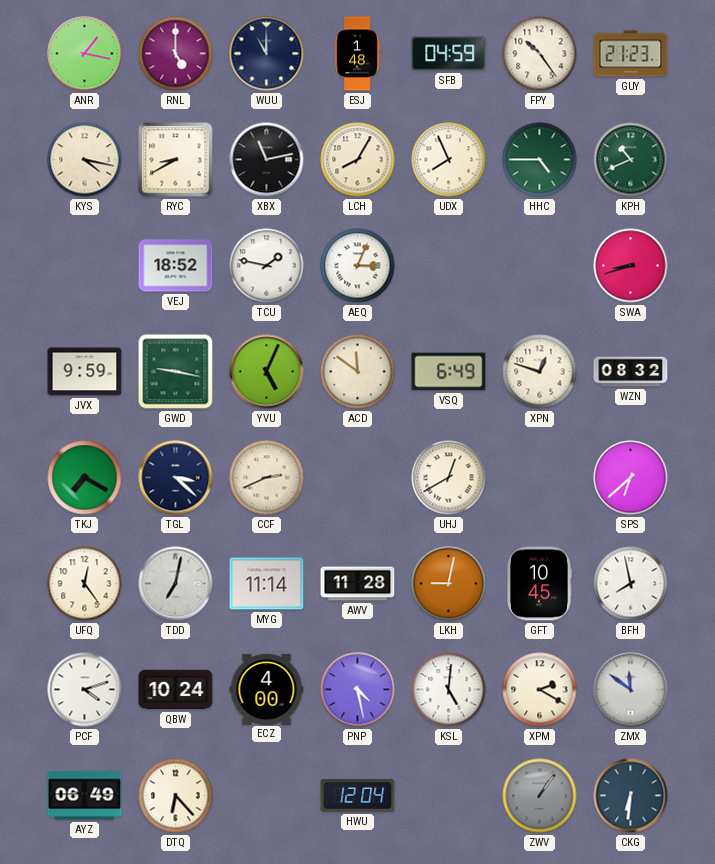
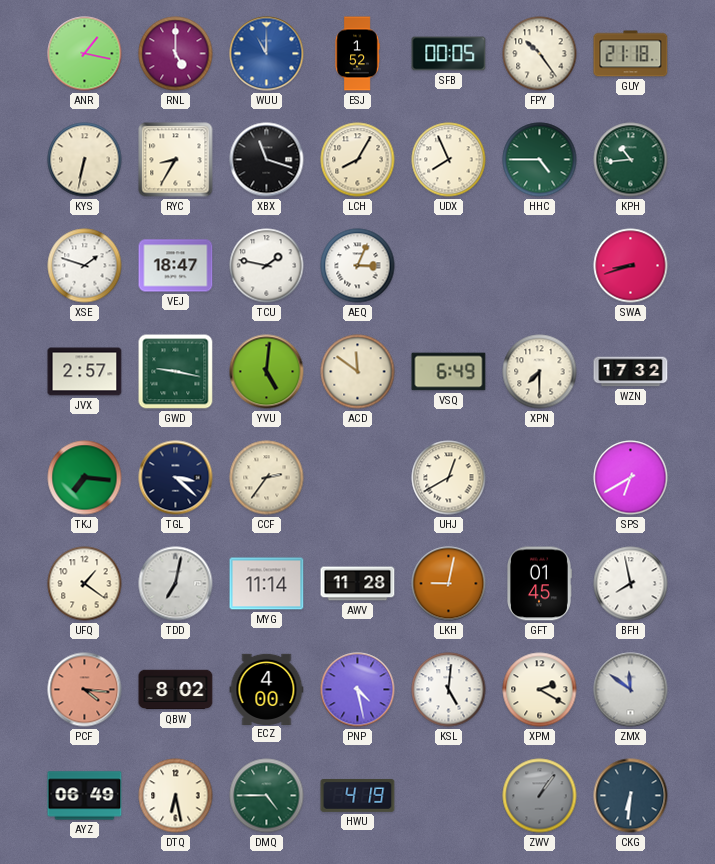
WUU dial: navy -> blue (267, 54)
ESJ: 1:48 -> 1:52 (357, 54)
SFB: 04:59 -> 00:05 (449, 54)
GUY: 21:23 -> 21:18 (631, 54)
KYS: 4:17 -> 6:32 (85, 160)
RYC: 8:40 -> 8:35 (176, 160)
XBX: 11:13 -> 11:18 (267, 160)
KPH: 10:41 -> 10:44 (631, 160)
XSE: none -> 1:48 (85, 266)
VEJ: 18:52 -> 18:47 (176, 266)
JVX: 9:59 -> 2:57 (85, 372)
YVU: 5:04 -> 5:01 (267, 372)
XPN: 12:48 -> 7:30 (540, 372)
WZN: 08:32 -> 17:32 (631, 372)
TKJ: 7:20 -> 7:16 (85, 478)
CCF: 2:41 -> 2:36 (267, 478)
SPS: 6:38 -> 6:40 (631, 478)
UFQ: 12:24 -> 1:21 (85, 584)
GFT: 10:45 -> 01:45 (540, 584)
PCF: 4:12 -> 4:16 (85, 690)
PCF dial: white -> salmon (85, 690)
QBW: 10:24 -> 8:02 (176, 690)
DTQ: 6:23 -> 6:28 (176, 796)
DMQ: none -> 4:45 (267, 796)
HWU: 12:04 -> 4:19 (358, 796)
